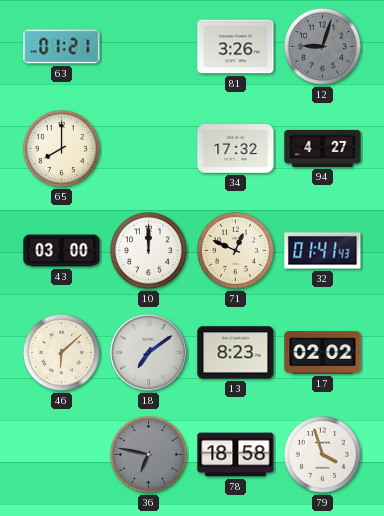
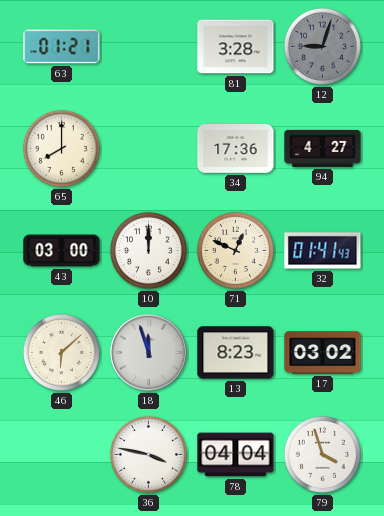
81: 3:26 -> 3:28 (236, 47)
34: 17:32 -> 17:36 (236, 149)
18: 7:09 -> 11:57 (149, 353)
17: 02:02 -> 03:02 (323, 353)
36: 6:47 -> 3:47 (148, 454)
36 dial: grey -> white (148, 454)
78: 18:58 -> 04:04 (236, 455)
